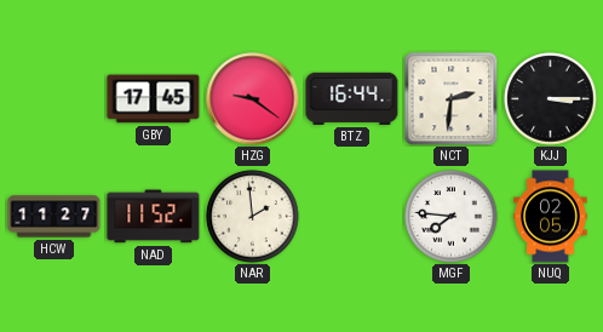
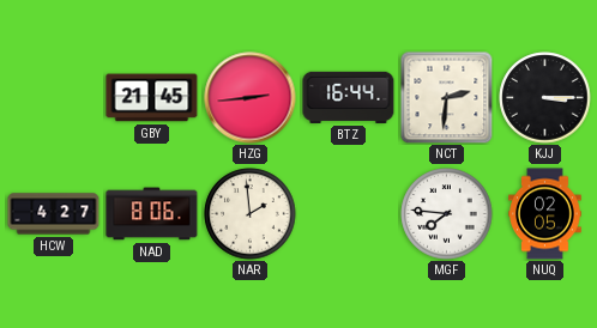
GBY: 17:45 -> 21:45 (152, 98)
HZG: 9:21 -> 2:44 (251, 98)
HCW: 11:27 -> 4:27 (54, 214)
NAD: 11:52 -> 8:06 (152, 214)
